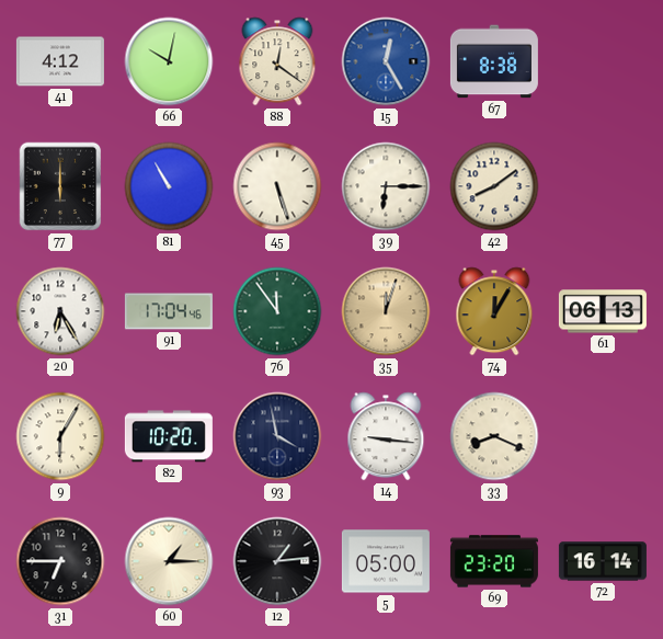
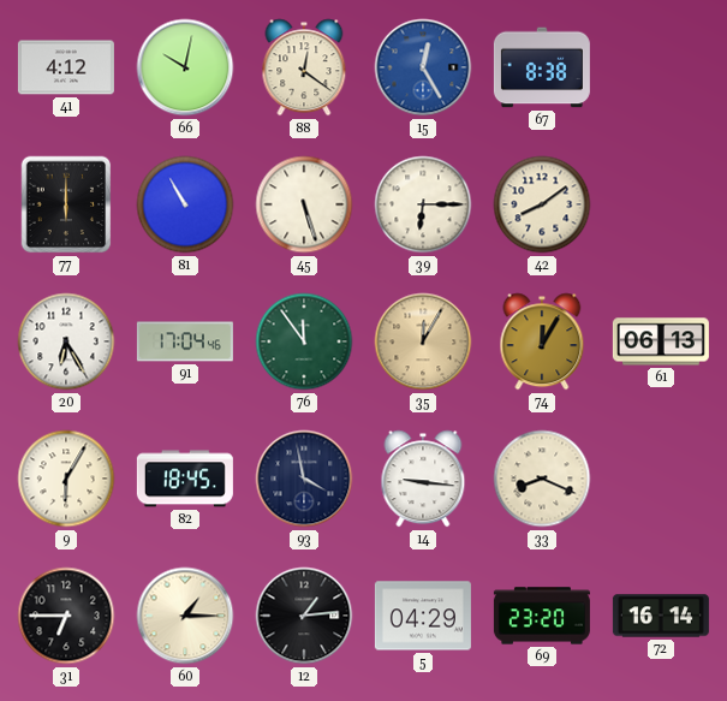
35: 12:03 -> 12:05 (423, 341)
82: 10:20 -> 18:45 (185, 479)
5: 05:00 -> 04:29 (423, 616)
